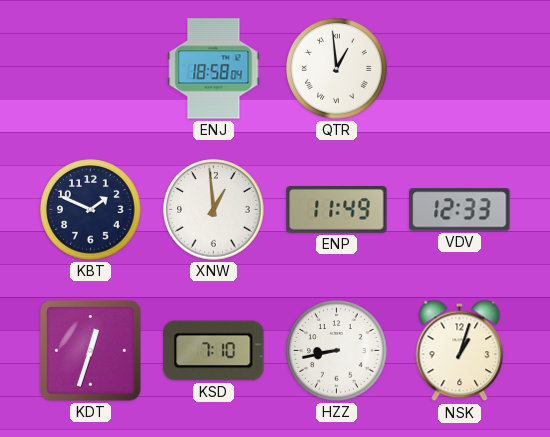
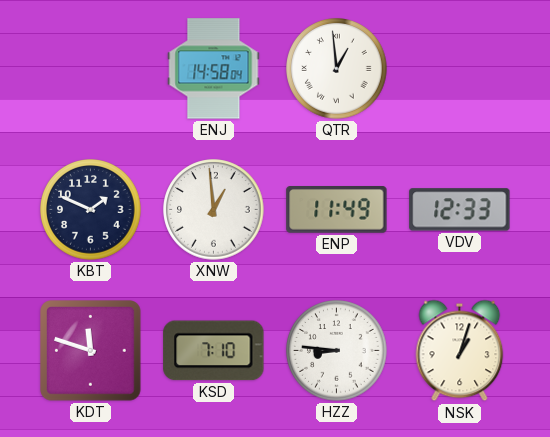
ENJ: 18:58 -> 14:58 (214, 69)
KDT: 12:33 -> 11:48 (91, 351)
HZZ: 8:43 -> 8:46 (337, 351)
